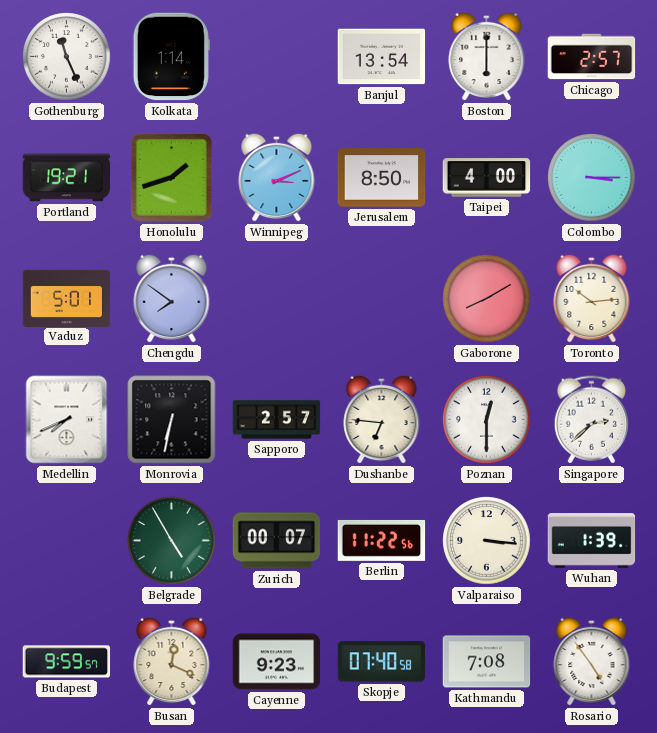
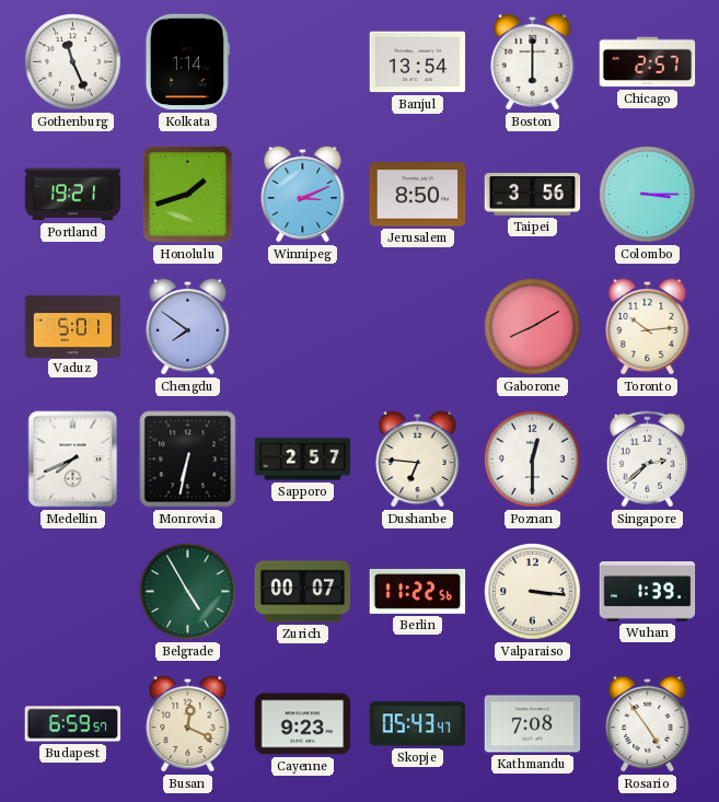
Taipei: 4:00 -> 3:56 (533, 195)
Budapest: 9:59 -> 6:59 (73, 724)
Skopje: 07:40 -> 05:43 (418, 724)
